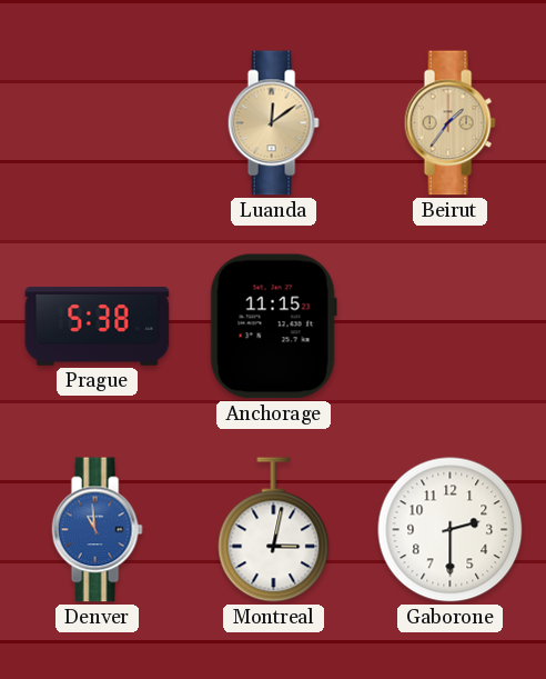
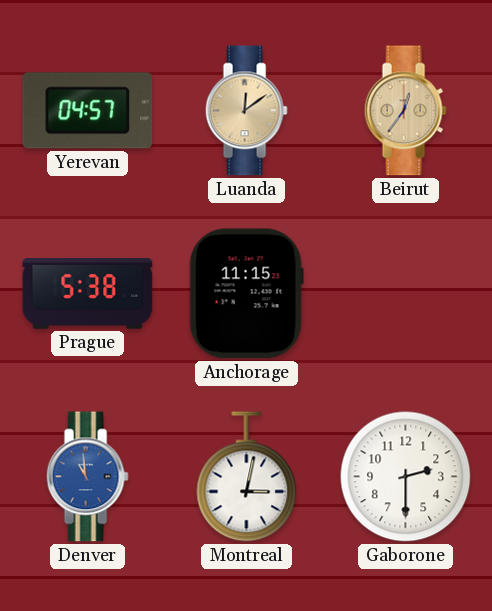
Yerevan: none -> 04:57 (88, 111)
Beirut: 1:36 -> 12:36 (405, 111)
